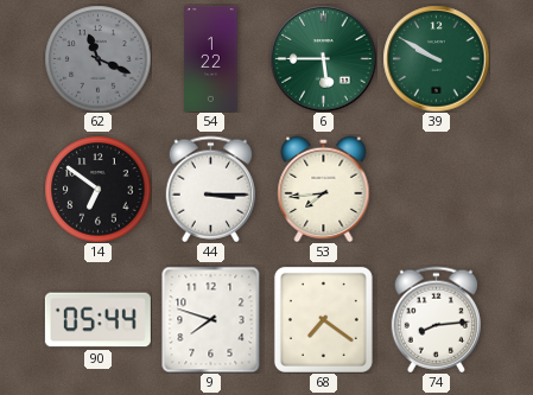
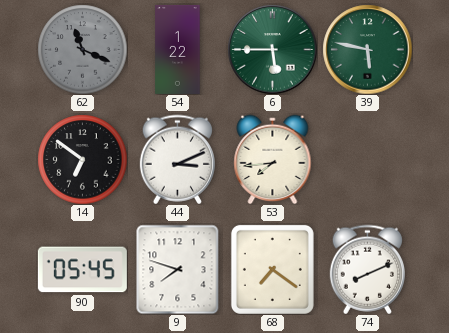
39: 9:50 -> 5:47 (367, 49)
44: 3:15 -> 3:11 (177, 159)
90: 05:44 -> 05:45 (82, 270)
74: 8:14 -> 8:11 (367, 269)
